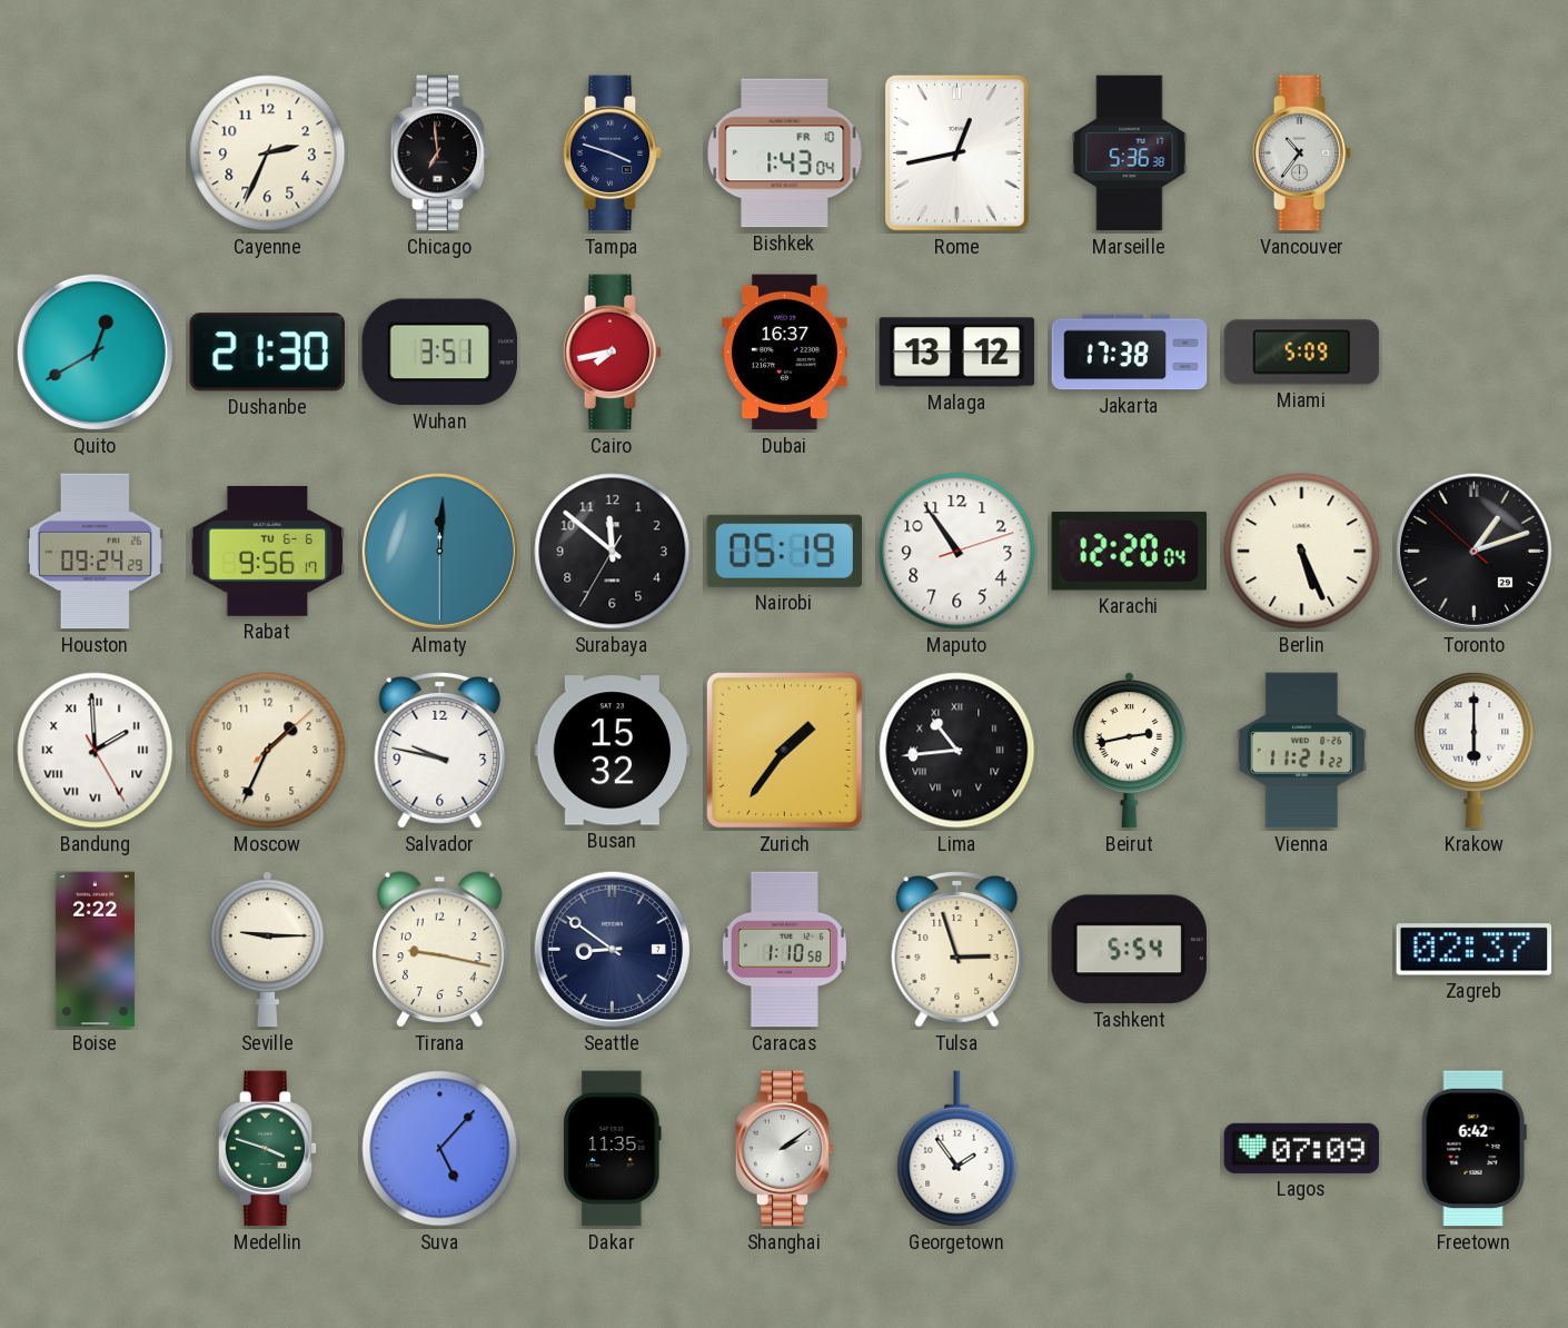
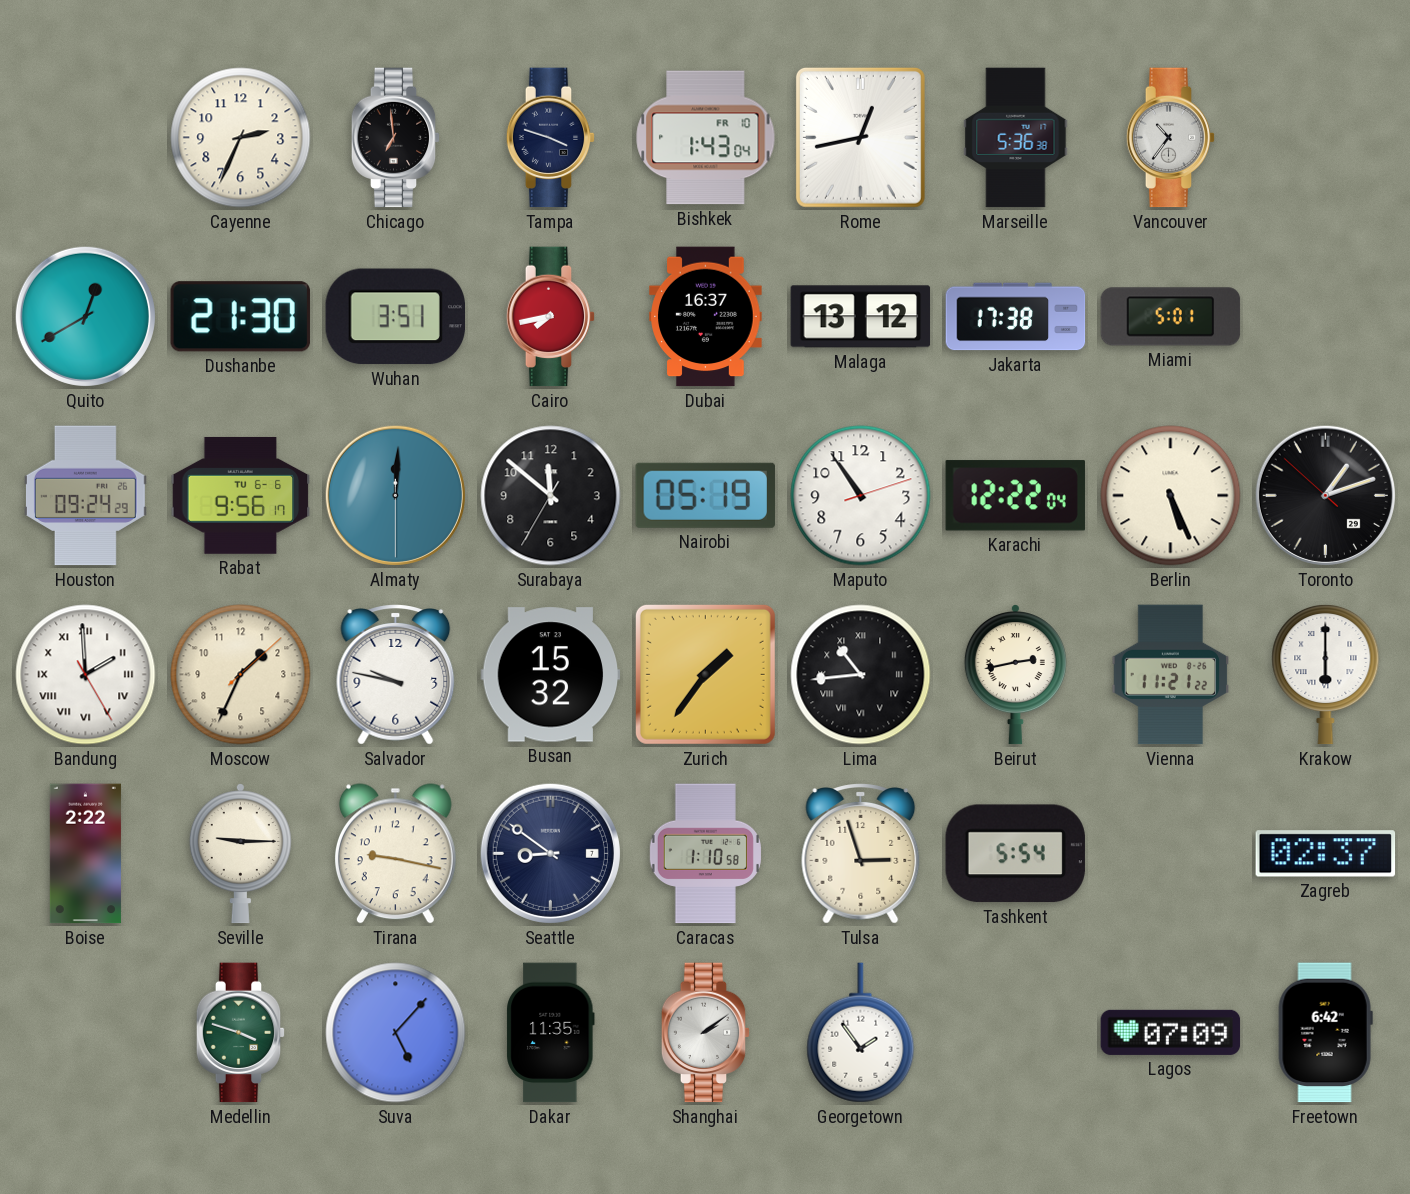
Miami: 5:09 -> 5:01 (1171, 317)
Karachi: 12:20 -> 12:22 (1015, 496)
